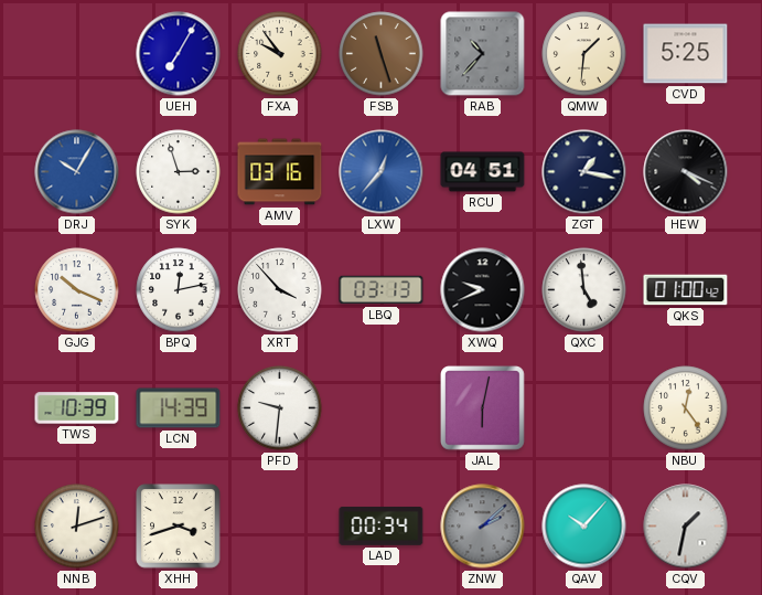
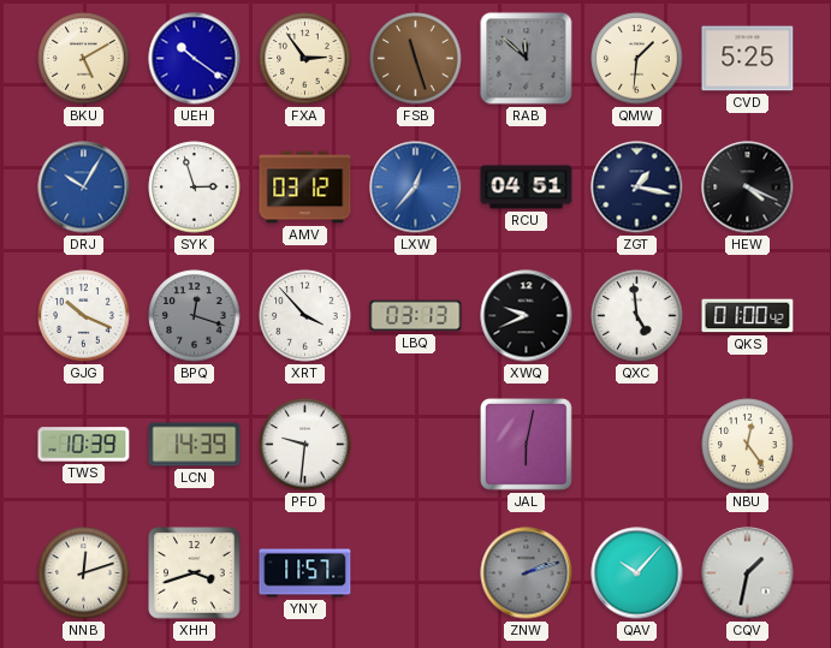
BKU: none -> 5:10 (84, 59)
UEH: 7:05 -> 10:21 (195, 59)
FXA: 9:54 -> 2:54 (305, 59)
RAB: 10:37 -> 11:52 (527, 59)
AMV: 03:16 -> 03:12 (305, 188)
BPQ: 12:13 -> 12:18 (195, 316)
BPQ dial: white -> grey (195, 316)
YNY: none -> 11:57 (305, 573)
LAD: 00:34 -> none (382, 525)
ZNW: 2:08 -> 2:12 (527, 573)
